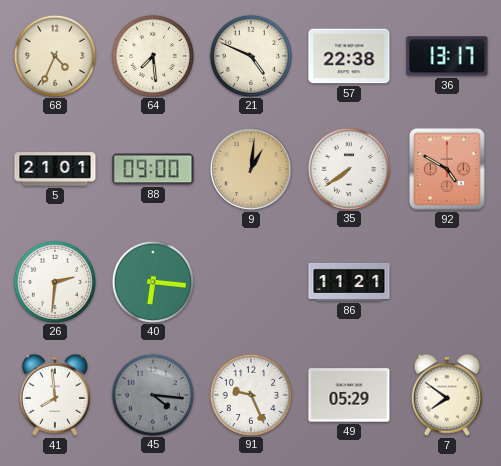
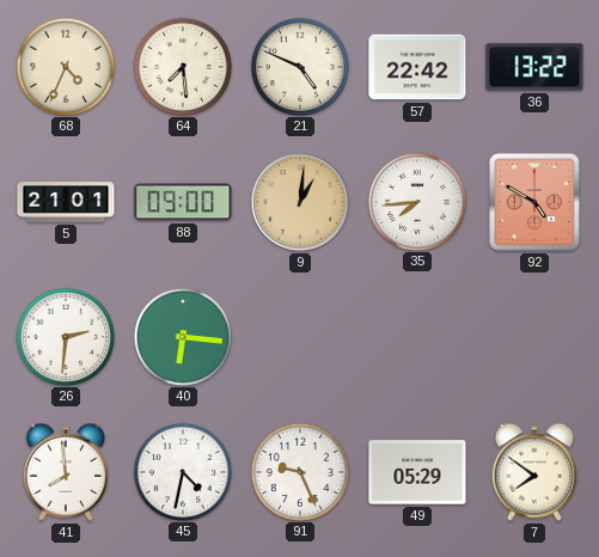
57: 22:38 -> 22:42 (417, 67)
36: 13:17 -> 13:22 (534, 67)
35: 7:39 -> 7:44 (416, 201)
86: 11:21 -> none (349, 282)
45: 4:16 -> 4:32 (182, 471)
45 dial: grey -> white (182, 471)
